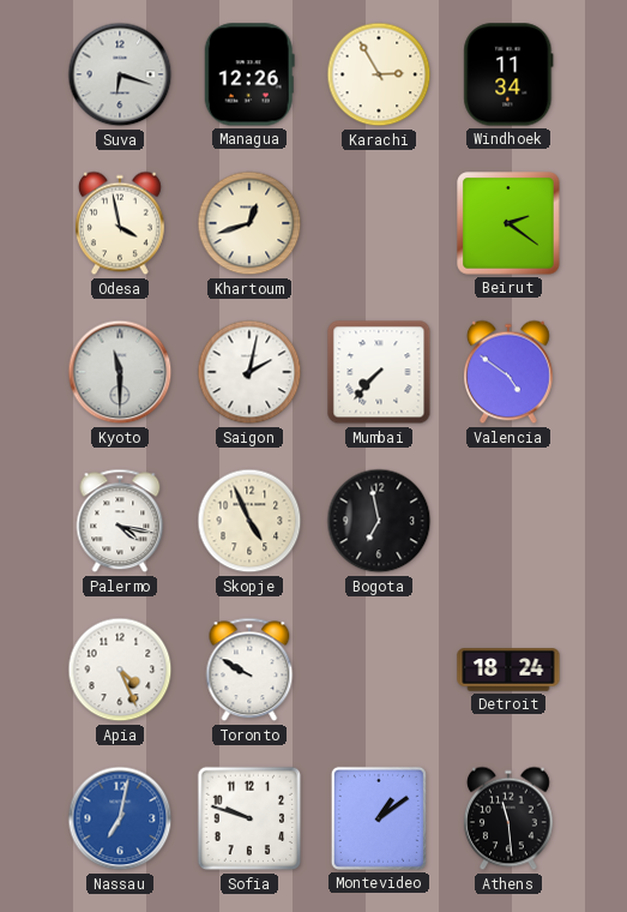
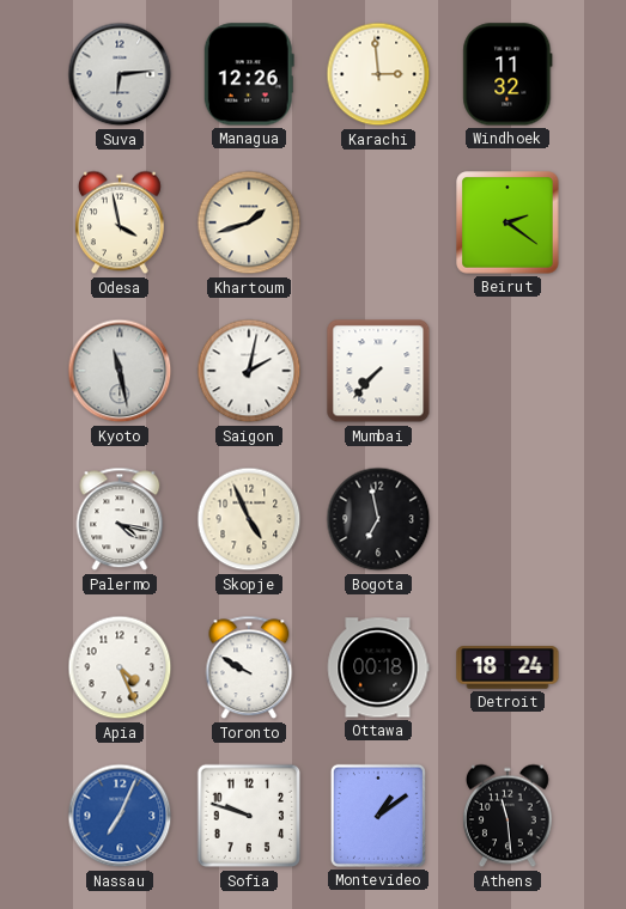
Suva: 6:18 -> 6:14 (120, 74)
Karachi: 2:55 -> 2:59 (378, 74)
Windhoek: 11:34 -> 11:32 (508, 74)
Khartoum: 12:42 -> 1:42 (249, 222)
Kyoto: 11:30 -> 11:28 (120, 371)
Valencia: 4:51 -> none (508, 372)
Ottawa: none -> 00:18 (378, 667)
Nassau: 7:02 -> 7:04 (120, 816)
